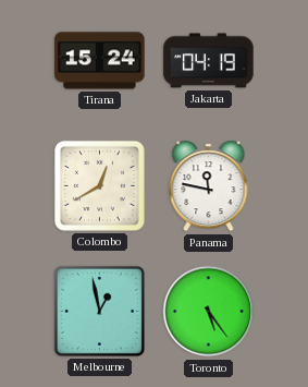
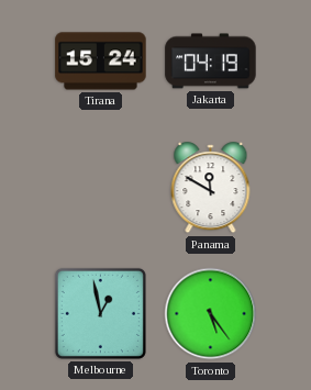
Colombo: 12:40 -> none (99, 185)
Panama: 11:47 -> 11:50 (211, 188)
